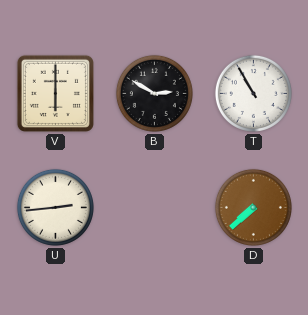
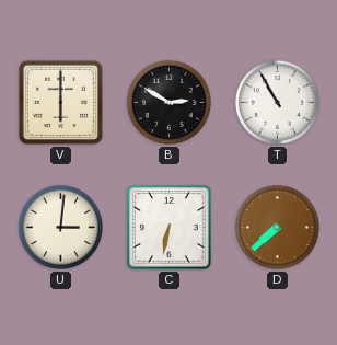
U: 2:44 -> 3:01 (60, 227)
C: none -> 6:32 (170, 228)
